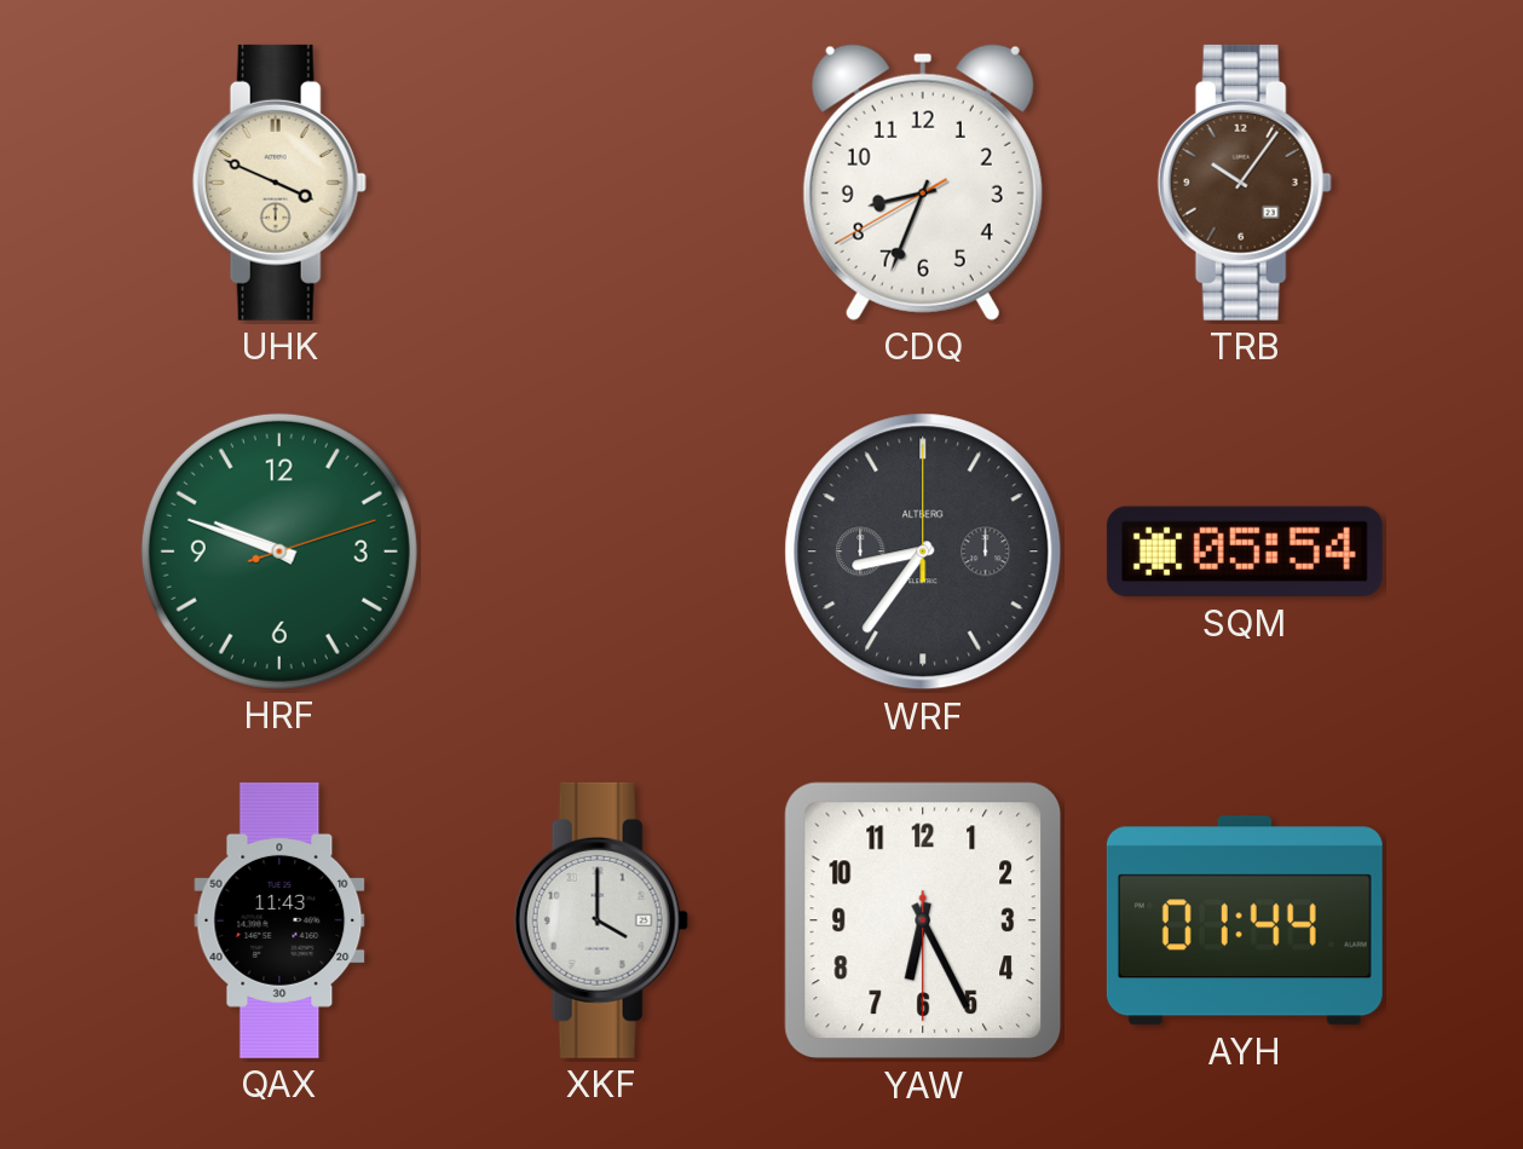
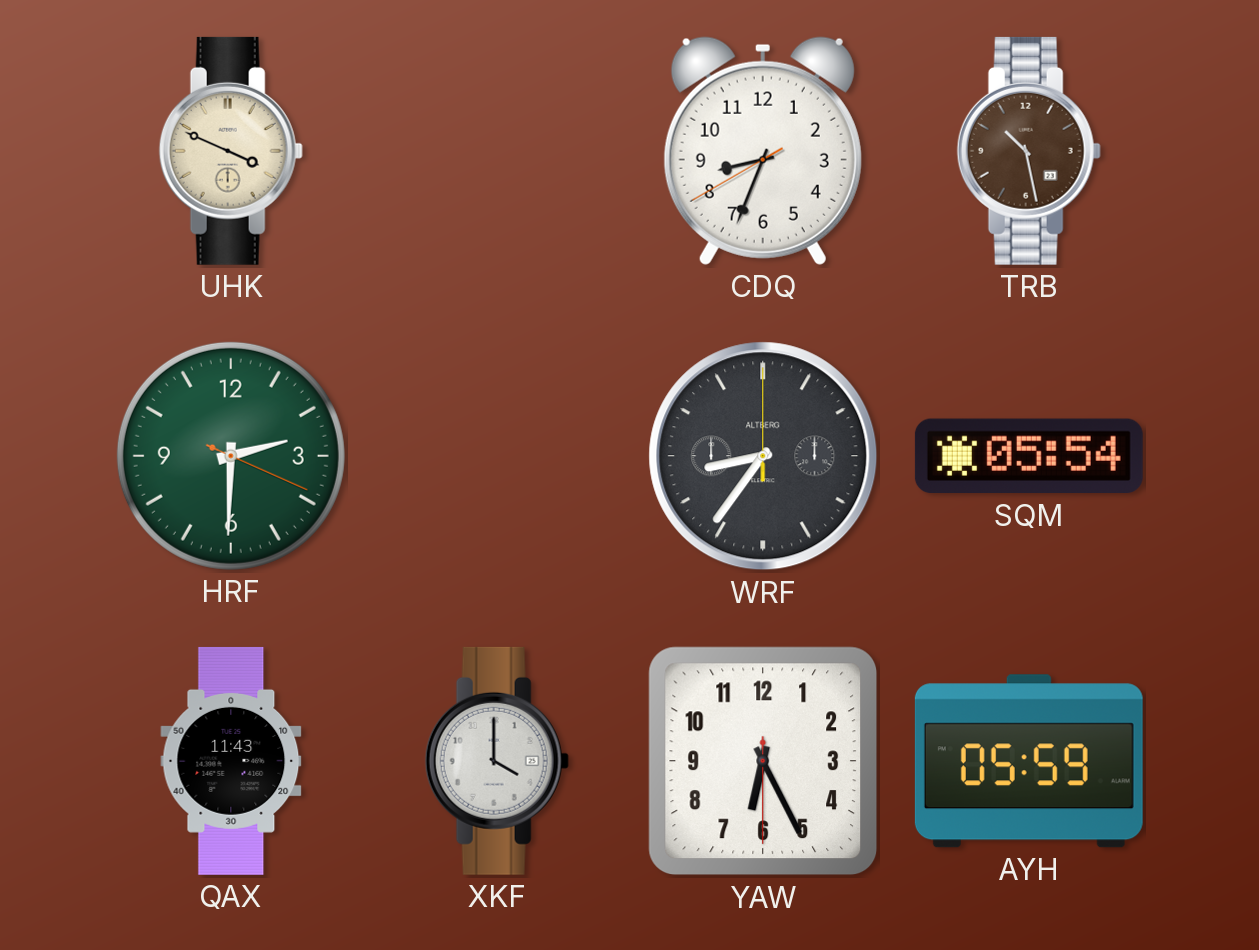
TRB: 10:06 -> 10:28 (1029, 151)
HRF: 9:48 -> 2:30 (231, 456)
AYH: 01:44 -> 05:59 (1029, 761)
